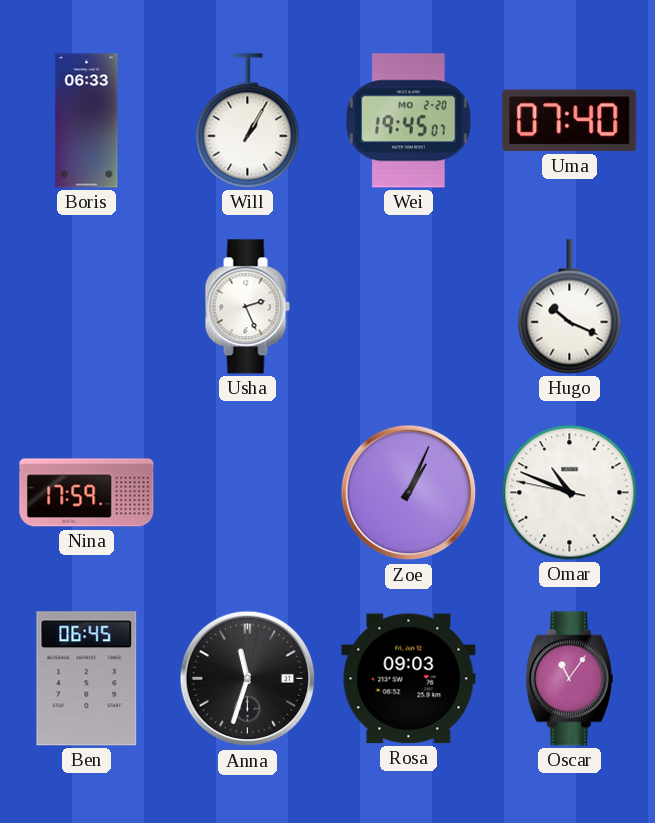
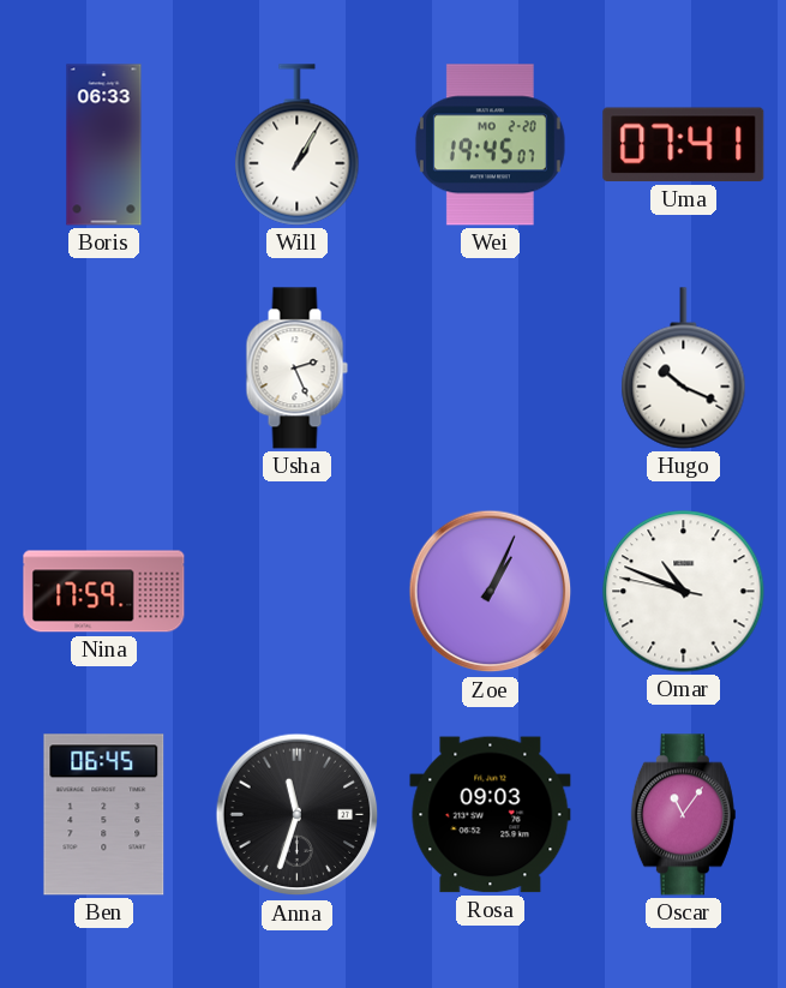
Uma: 07:40 -> 07:41 (684, 145)
